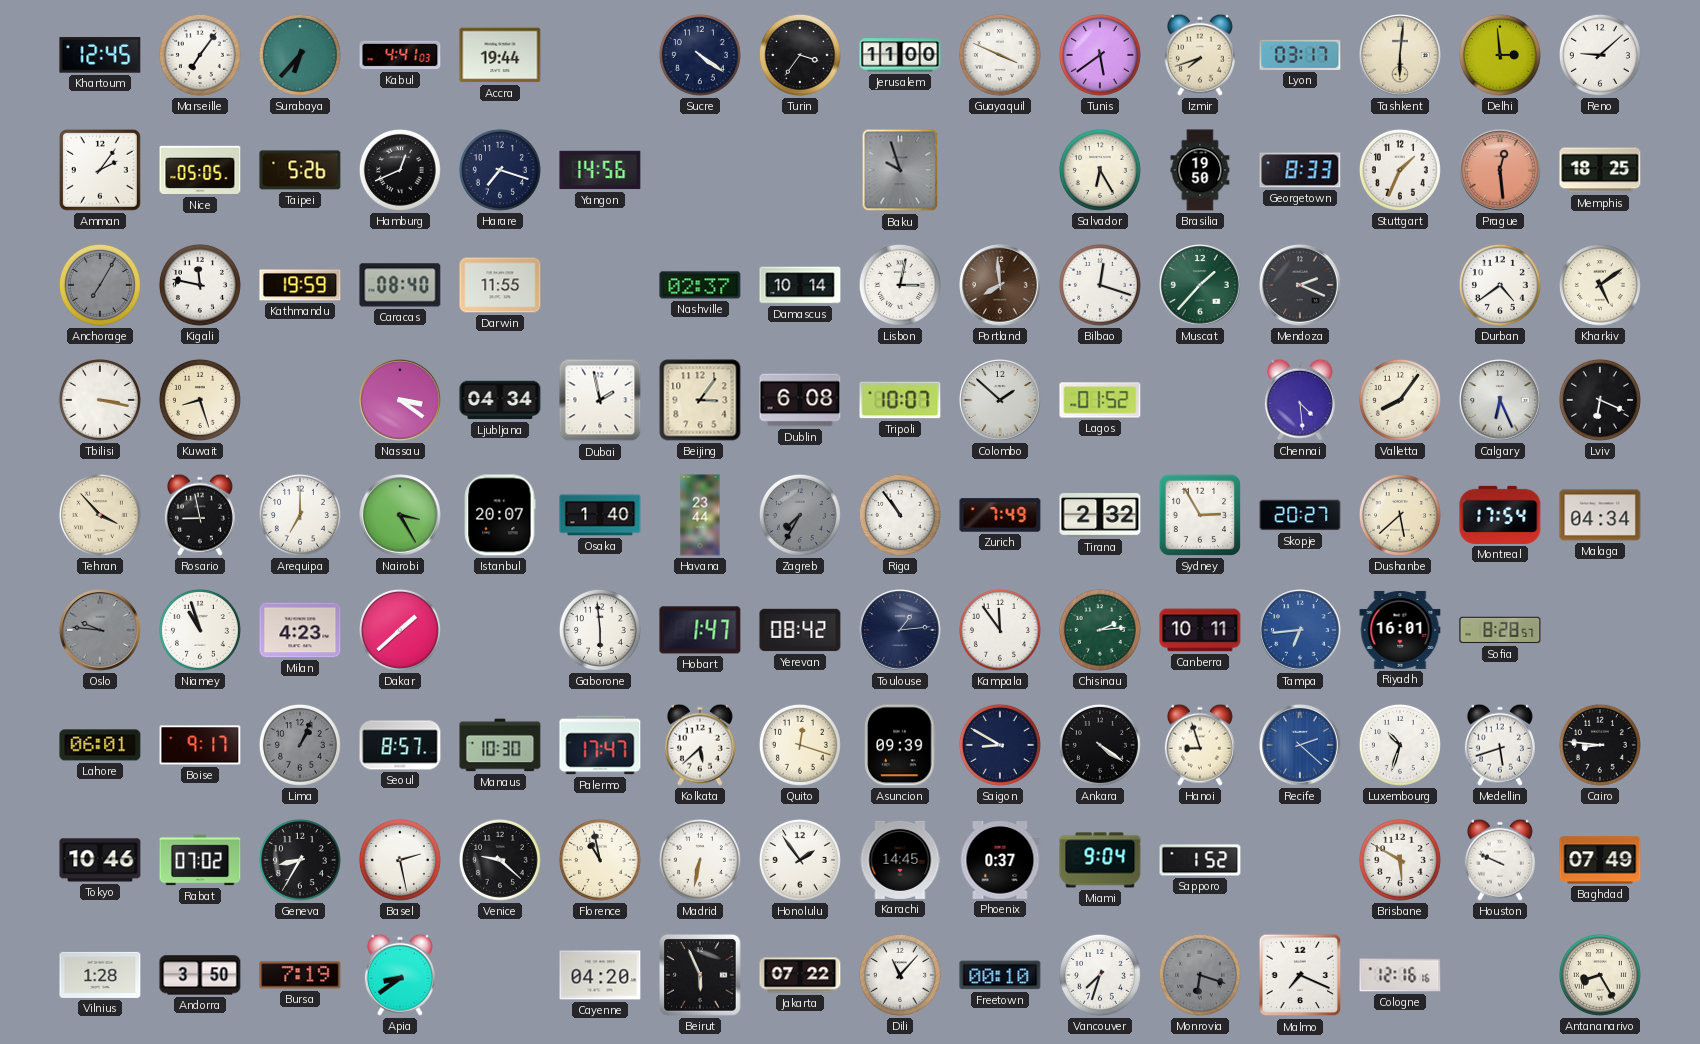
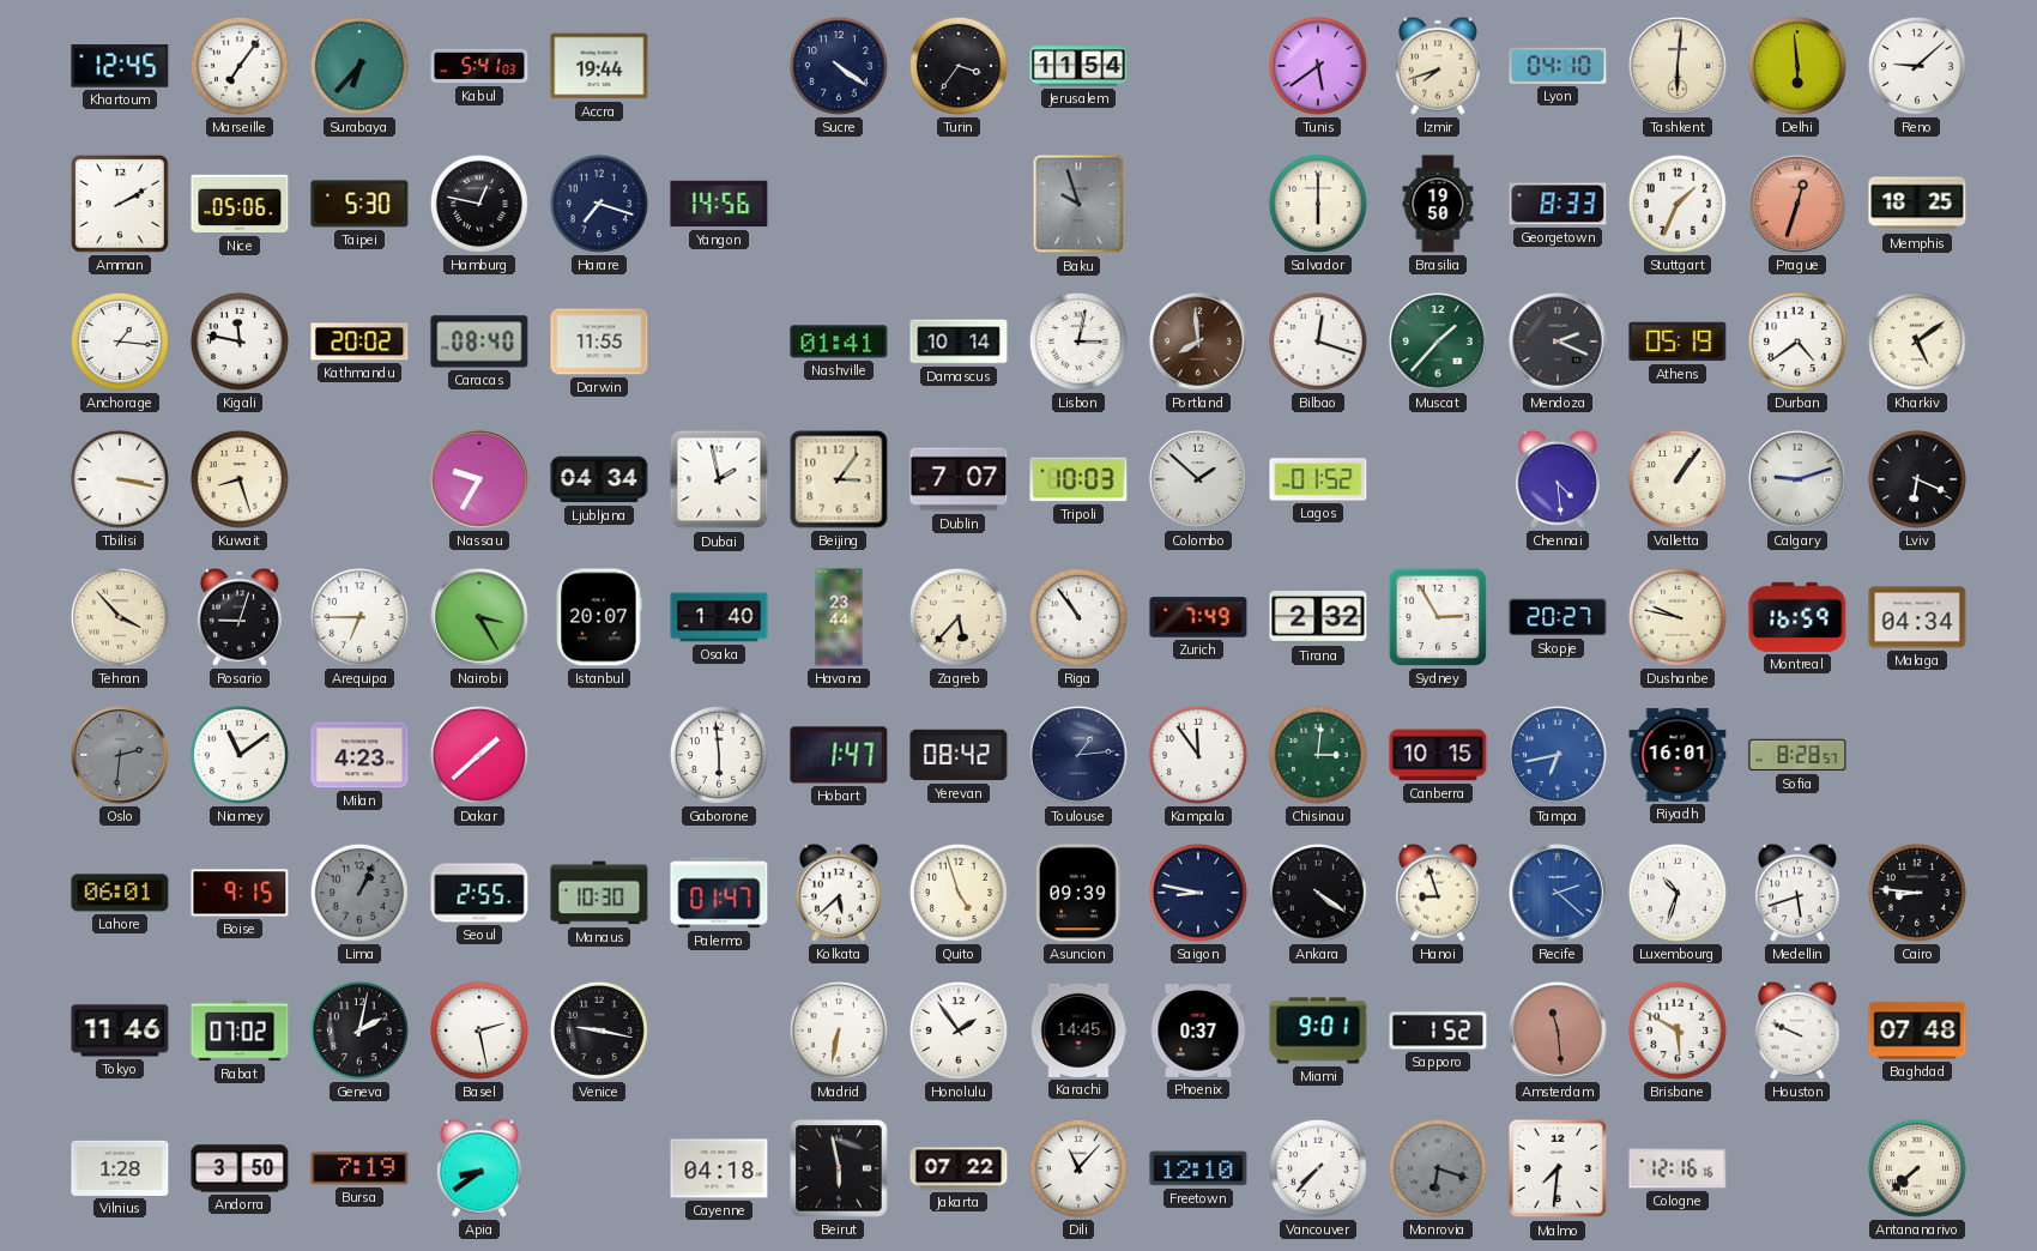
Kabul: 4:41 -> 5:41 (479, 66)
Jerusalem: 11:00 -> 11:54 (1078, 66)
Guayaquil: 3:49 -> none (1000, 55)
Lyon: 03:17 -> 04:10 (1558, 66)
Delhi: 2:59 -> 5:59 (1797, 66)
Amman: 2:06 -> 2:10 (120, 204)
Nice: 05:05 -> 05:06 (240, 204)
Taipei: 5:26 -> 5:30 (359, 204)
Hamburg: 12:41 -> 12:47 (479, 204)
Salvador: 6:25 -> 6:00 (1318, 204)
Prague: 12:29 -> 12:33 (1797, 204)
Anchorage: 7:05 -> 1:16 (120, 342)
Anchorage dial: grey -> white (120, 342)
Kathmandu: 19:59 -> 20:02 (359, 342)
Nashville: 02:37 -> 01:41 (839, 342)
Athens: none -> 05:19 (1678, 342)
Nassau: 3:21 -> 9:35 (479, 479)
Dublin: 6:08 -> 7:07 (959, 479)
Tripoli: 10:07 -> 10:03 (1078, 479)
Valletta: 8:06 -> 1:06 (1678, 479)
Calgary: 6:26 -> 9:12 (1797, 479)
Rosario: 8:58 -> 9:03 (240, 617)
Arequipa: 7:00 -> 6:45 (359, 617)
Zagreb: 7:35 -> 5:37 (959, 617)
Zagreb dial: grey -> cream (959, 617)
Dushanbe: 5:38 -> 9:47 (1678, 617)
Montreal: 17:54 -> 16:59 (1797, 617)
Oslo: 9:46 -> 2:31 (120, 755)
Niamey: 10:57 -> 11:09 (240, 755)
Chisinau: 2:14 -> 3:01 (1318, 755)
Canberra: 10:11 -> 10:15 (1438, 755)
Tampa: 6:44 -> 6:43 (1558, 755)
Boise: 9:17 -> 9:15 (240, 893)
Seoul: 8:57 -> 2:55 (479, 893)
Palermo: 17:47 -> 01:47 (719, 893)
Quito: 12:18 -> 4:57 (959, 893)
Saigon: 8:50 -> 8:47 (1198, 893)
Tokyo: 10:46 -> 11:46 (120, 1031)
Geneva: 8:35 -> 2:02 (359, 1031)
Venice: 9:22 -> 9:17 (599, 1031)
Florence: 10:58 -> none (600, 860)
Miami: 9:04 -> 9:01 (1318, 1031)
Amsterdam: none -> 11:29 (1558, 1031)
Baghdad: 07:49 -> 07:48 (1917, 1031)
Cayenne: 04:20 -> 04:18 (719, 1168)
Beirut: 5:56 -> 5:58 (839, 1168)
Freetown: 00:10 -> 12:10 (1198, 1168)
Vancouver: 7:33 -> 7:37 (1318, 1168)
Malmo: 7:19 -> 7:31 (1558, 1168)
Antananarivo: 8:25 -> 7:38 (1917, 1168)
